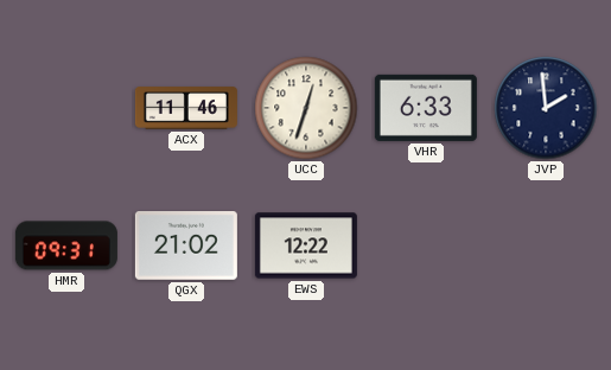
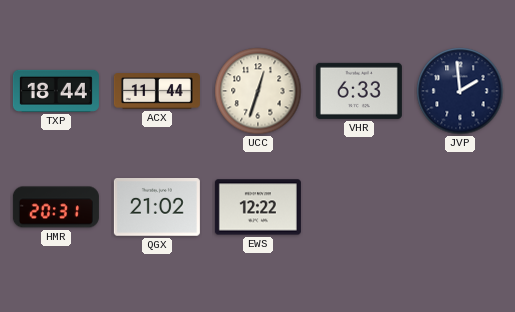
TXP: none -> 18:44 (56, 91)
ACX: 11:46 -> 11:44 (157, 91)
HMR: 09:31 -> 20:31 (56, 207)
